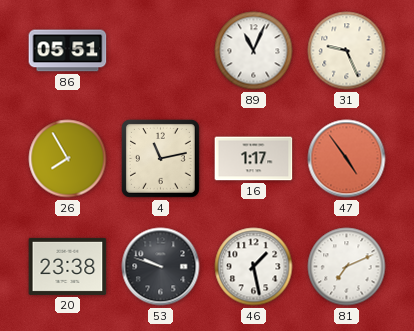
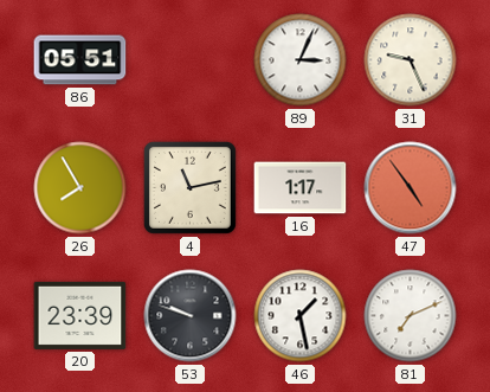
89: 11:04 -> 3:04 (301, 60)
20: 23:38 -> 23:39 (80, 315)
